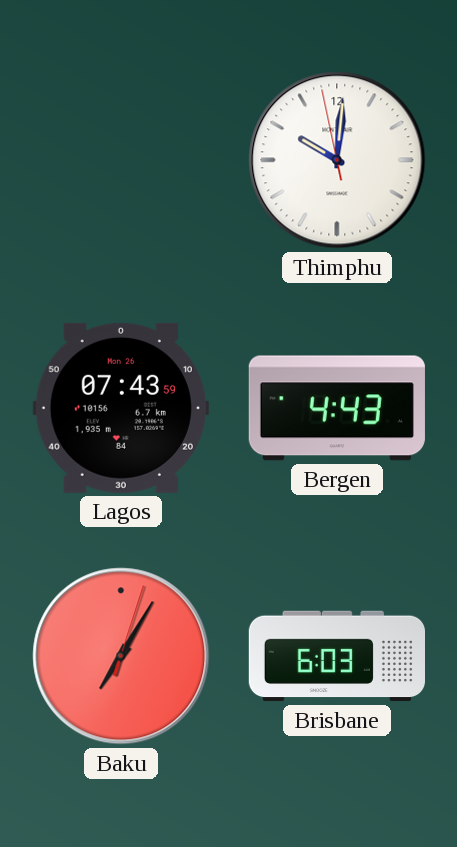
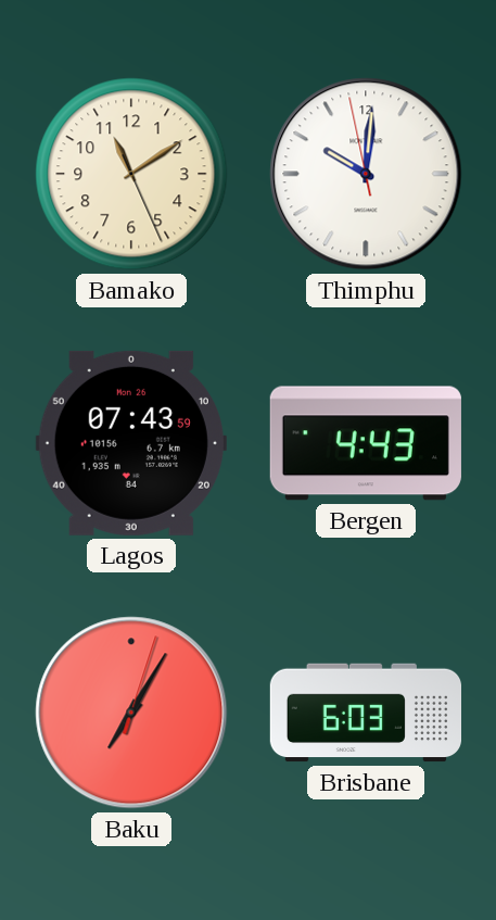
Bamako: none -> 11:09 (131, 174)
